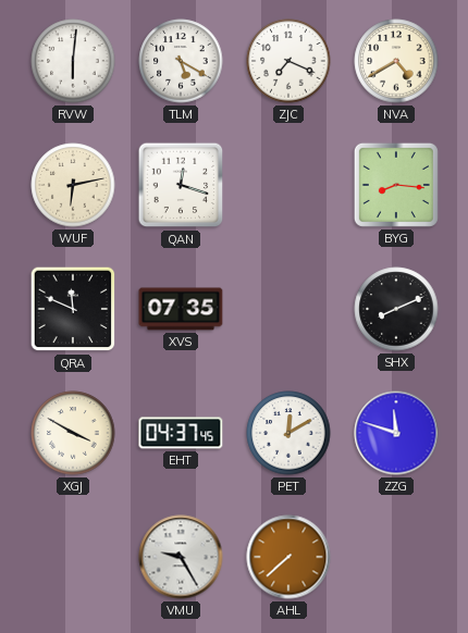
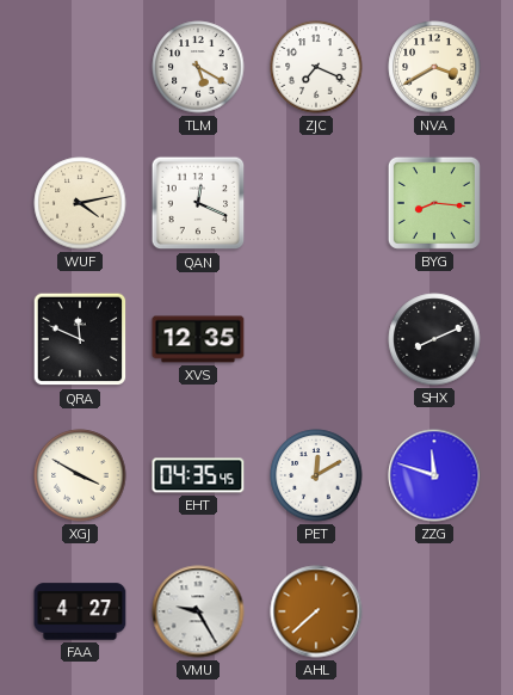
RVW: 6:01 -> none (73, 61)
NVA: 4:40 -> 3:40 (434, 67)
WUF: 6:13 -> 4:13 (80, 203)
QAN: 12:18 -> 12:19 (198, 203)
XVS: 07:35 -> 12:35 (198, 339)
EHT: 04:37 -> 04:35 (198, 475)
FAA: none -> 4:27 (80, 611)
